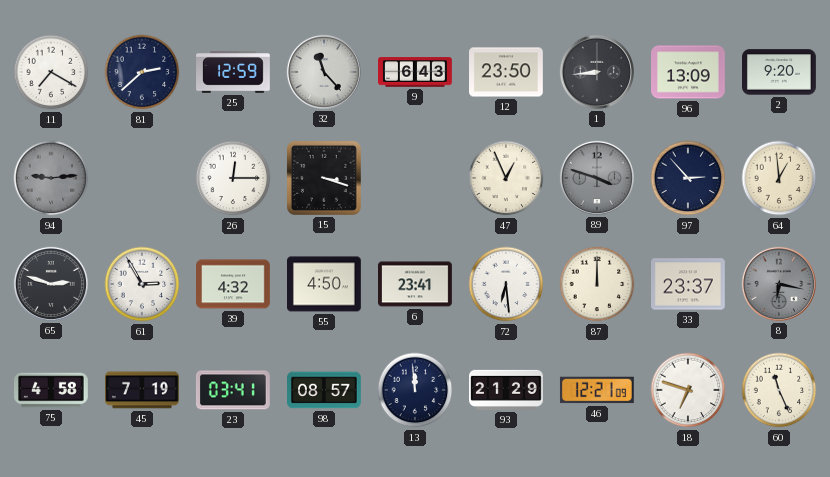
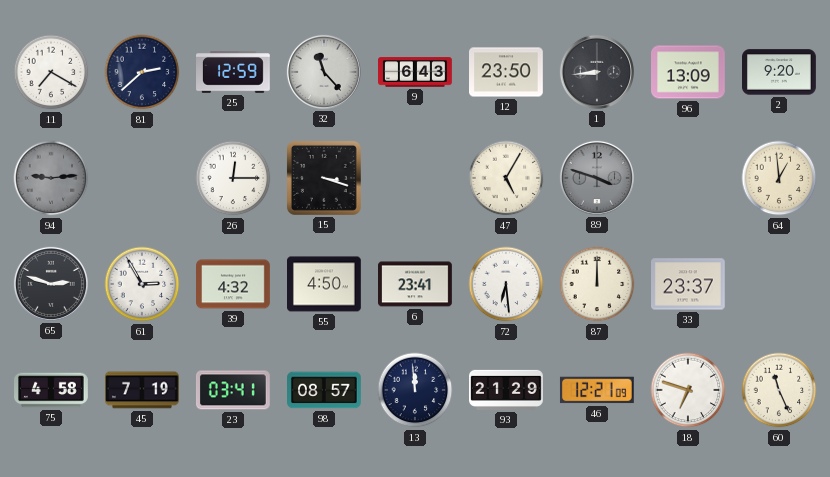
47: 12:56 -> 5:05 (506, 178)
97: 2:53 -> none (688, 178)
8: 6:17 -> none (779, 284)
